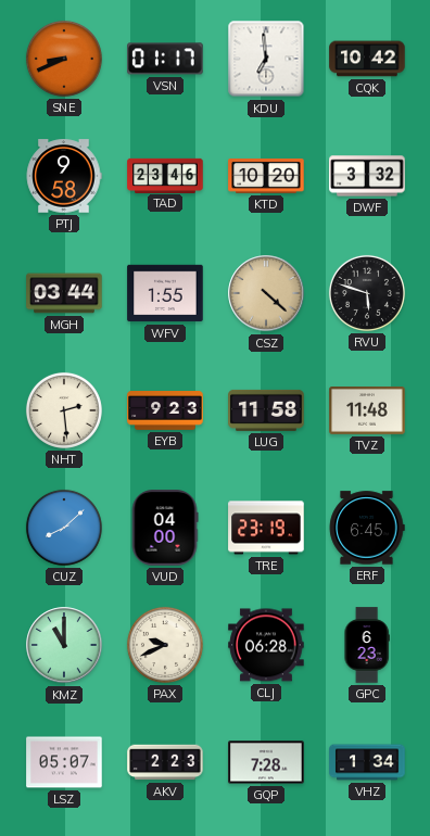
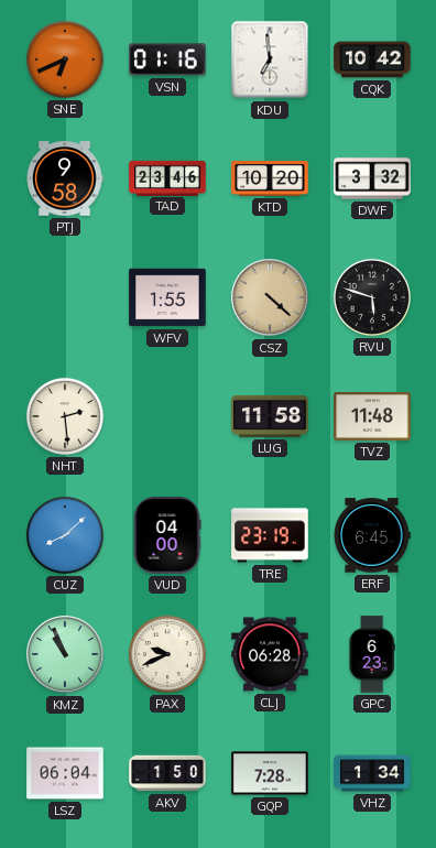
SNE: 8:41 -> 6:41 (65, 59)
VSN: 01:17 -> 01:16 (167, 59)
MGH: 03:44 -> none (64, 293)
EYB: 9:23 -> none (165, 411)
KMZ: 11:00 -> 10:56 (65, 654)
LSZ: 05:07 -> 06:04 (65, 773)
AKV: 2:23 -> 1:50 (167, 773)
